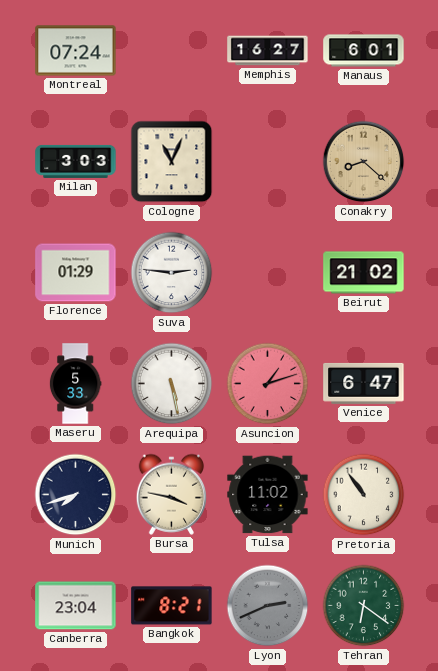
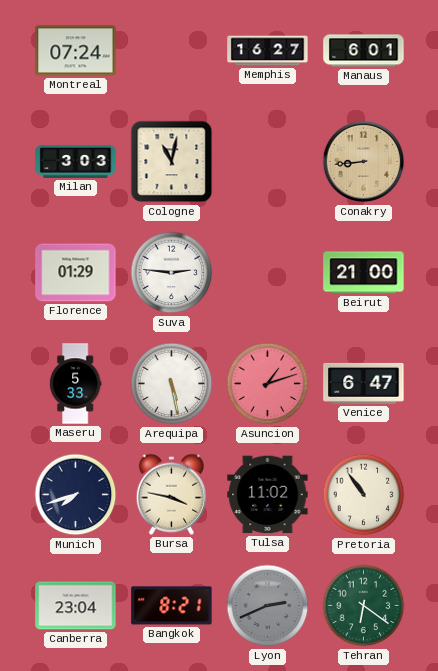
Cologne: 11:04 -> 11:02 (172, 162)
Conakry: 8:22 -> 8:44 (364, 162)
Beirut: 21:02 -> 21:00 (364, 273)
